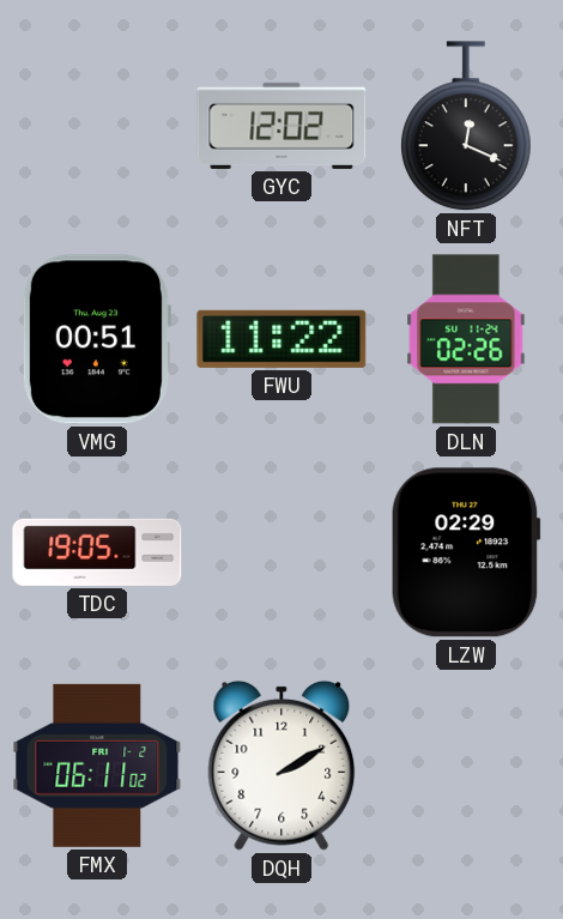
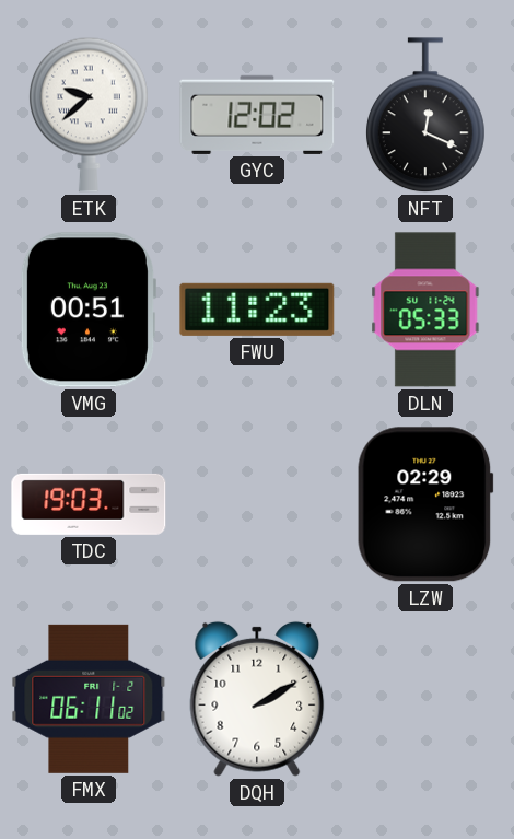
ETK: none -> 9:38 (89, 115)
FWU: 11:22 -> 11:23 (257, 310)
DLN: 02:26 -> 05:33 (425, 310)
TDC: 19:05 -> 19:03 (89, 504)
